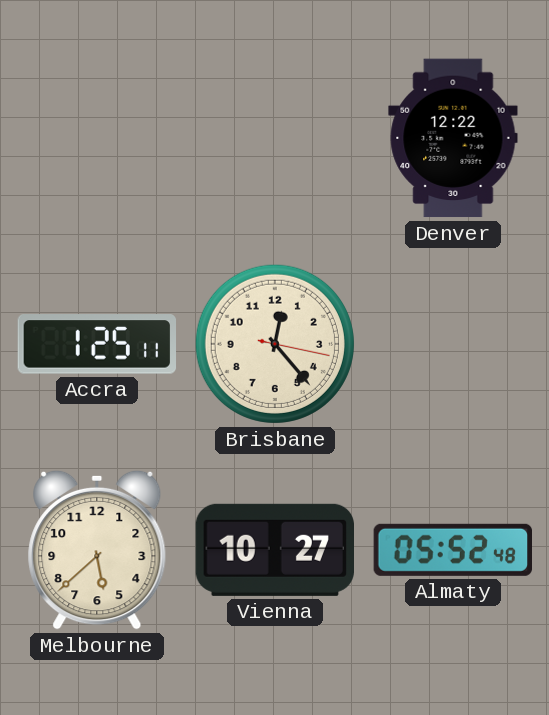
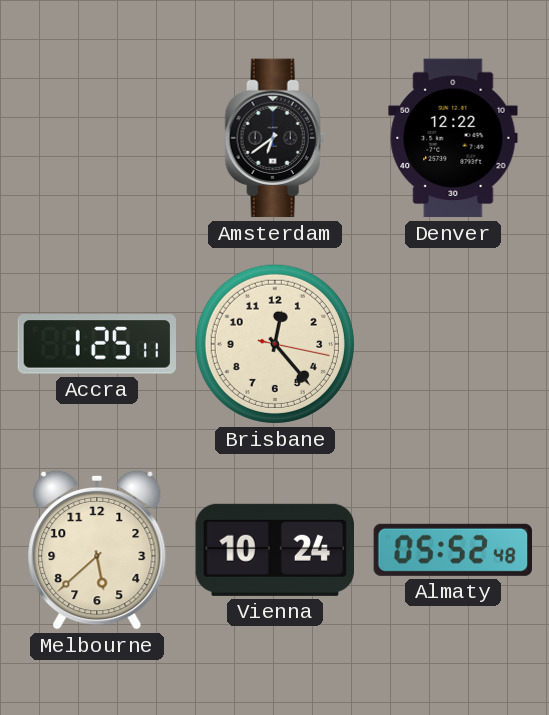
Amsterdam: none -> 6:39 (275, 138)
Vienna: 10:27 -> 10:24 (274, 550)
